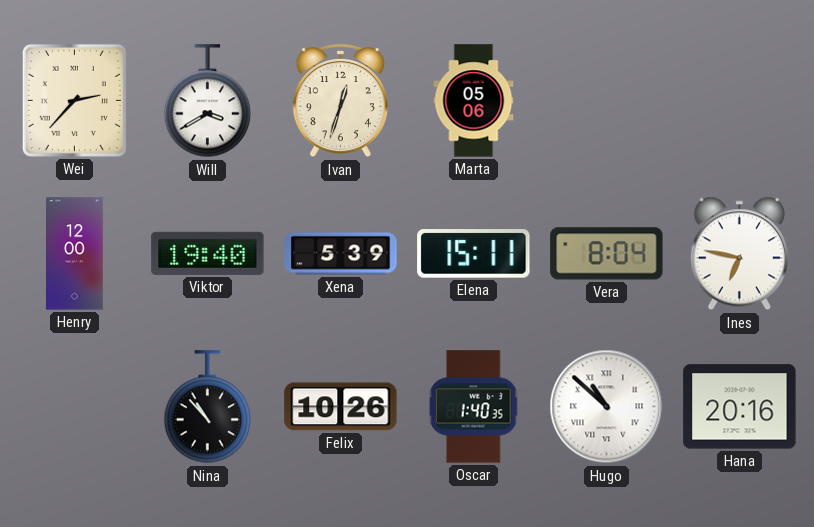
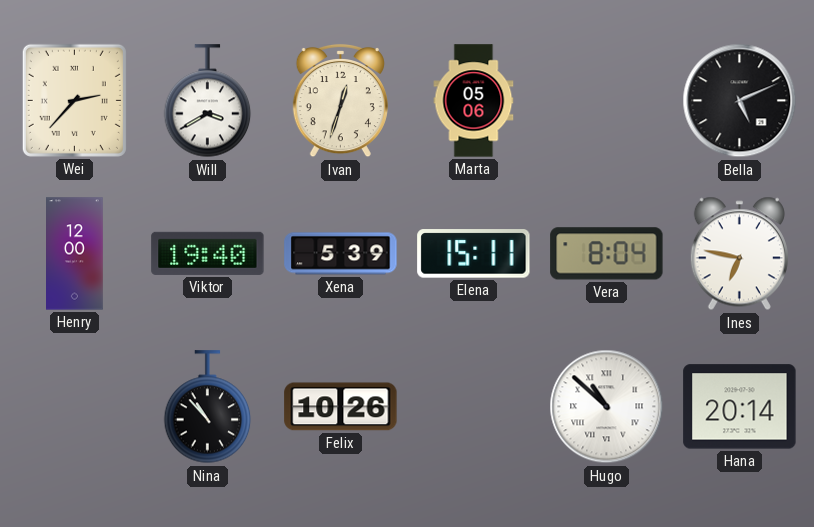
Bella: none -> 5:11 (740, 101)
Oscar: 1:40 -> none (474, 407)
Hana: 20:16 -> 20:14 (740, 407)
